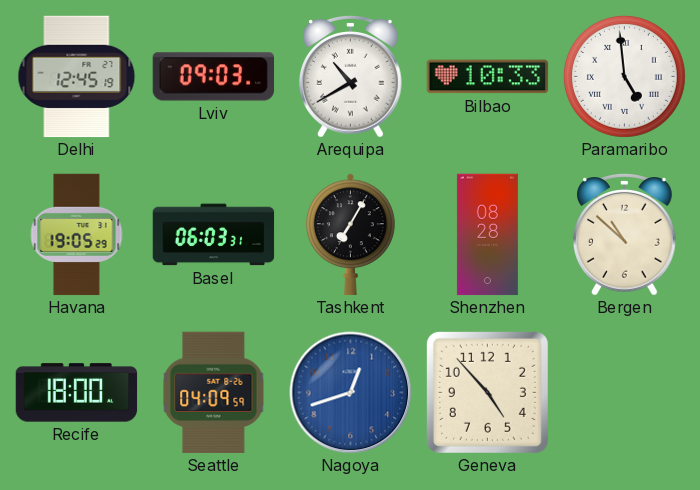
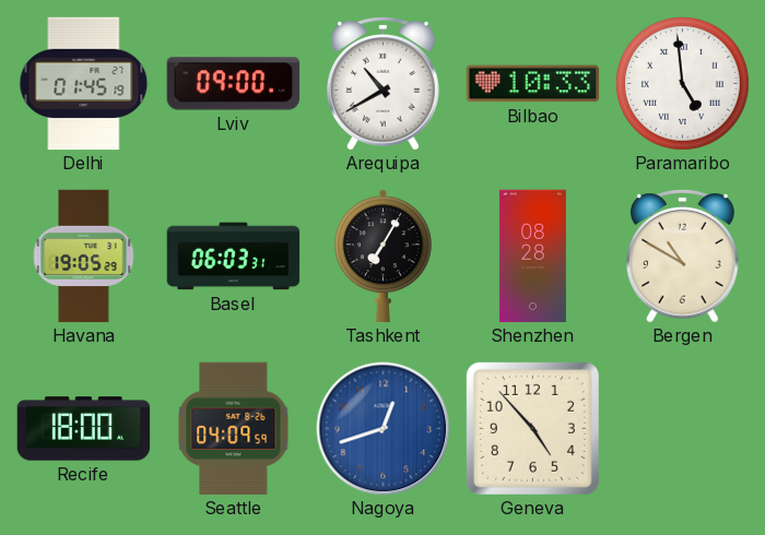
Delhi: 12:45 -> 01:45 (84, 84)
Lviv: 09:03 -> 09:00 (234, 84)
Bergen: 10:52 -> 10:50 (683, 257)
